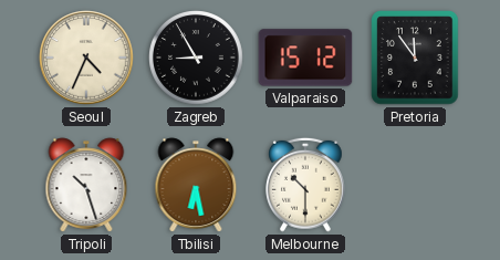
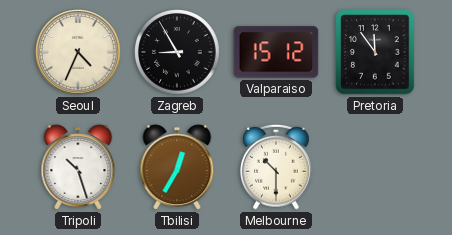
Tbilisi: 6:28 -> 12:35 (177, 167)
